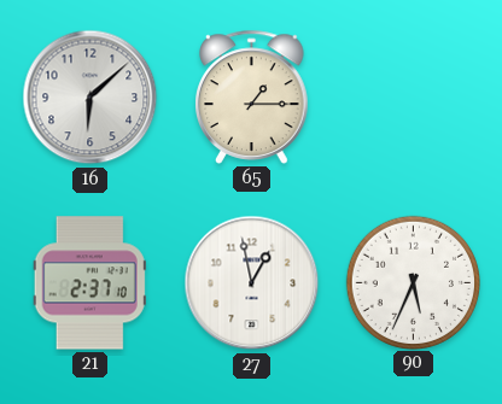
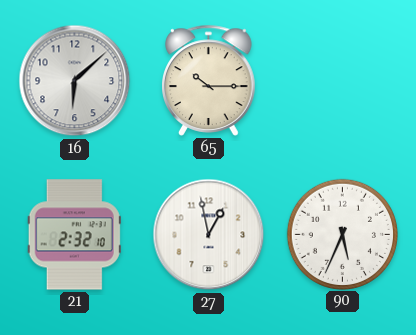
65: 1:15 -> 10:15 (209, 80)
21: 2:37 -> 2:32 (74, 235)
